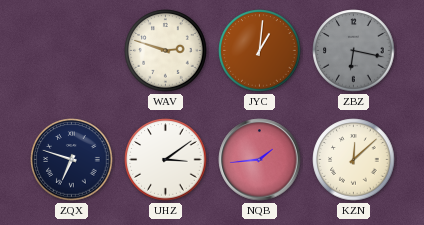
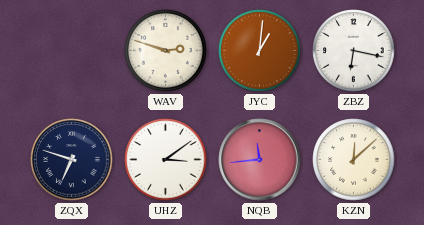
ZBZ dial: grey -> white (354, 51)
NQB: 1:44 -> 11:44 (260, 160)
